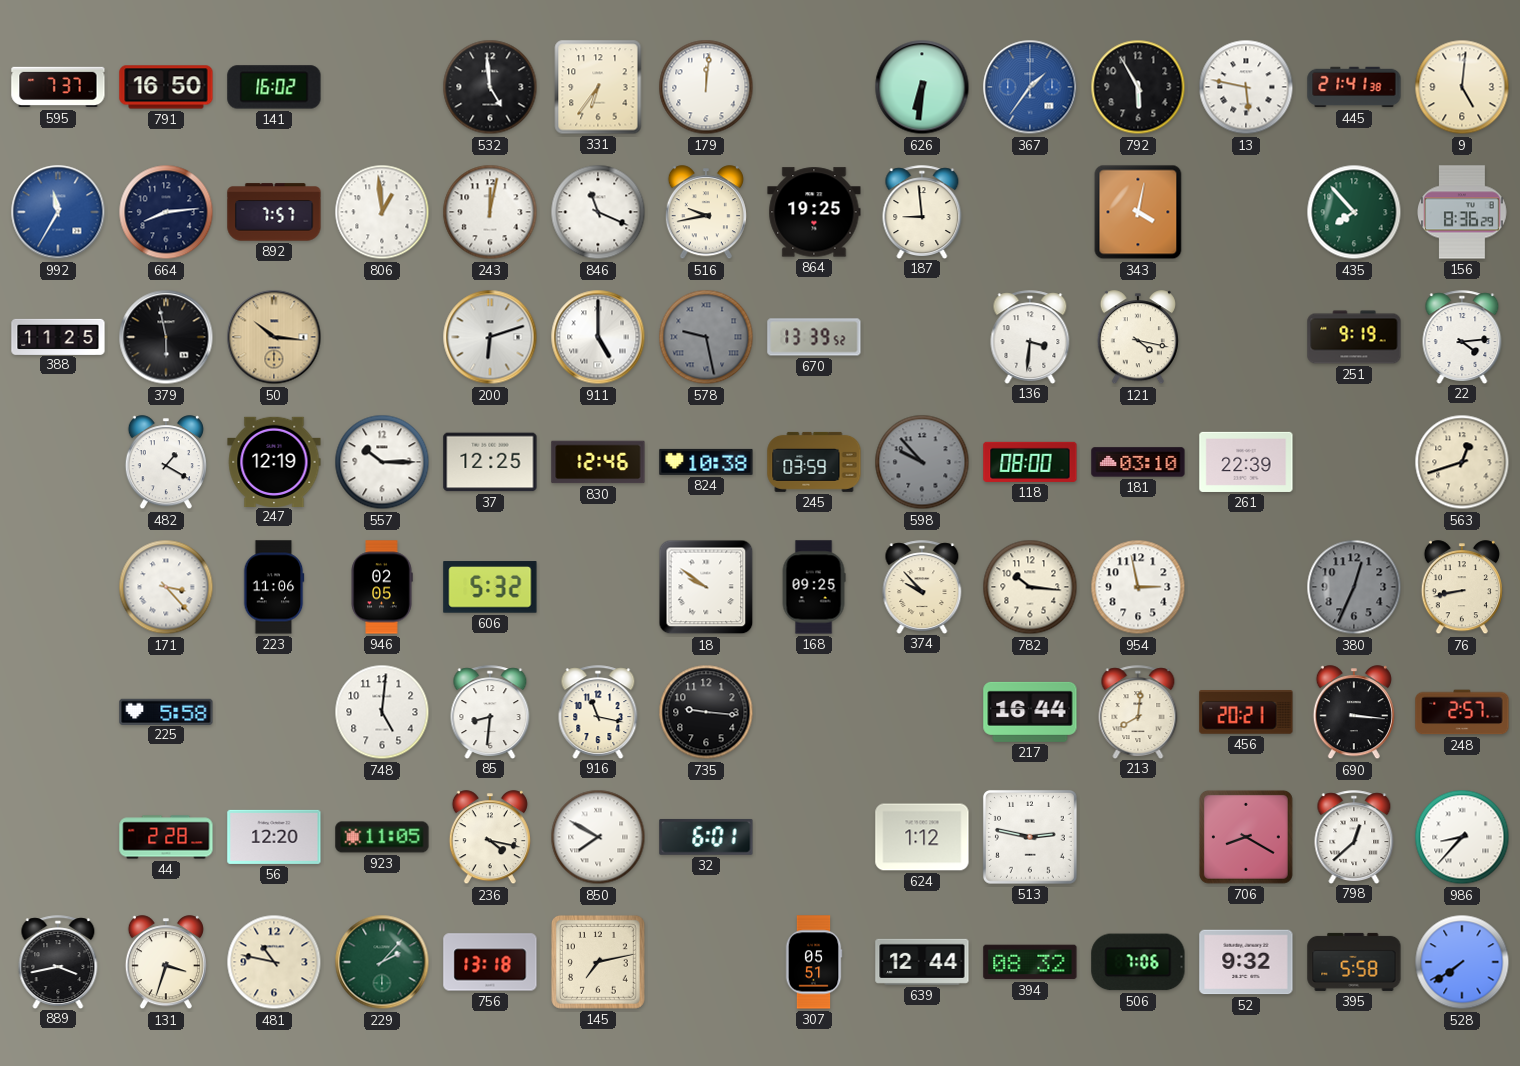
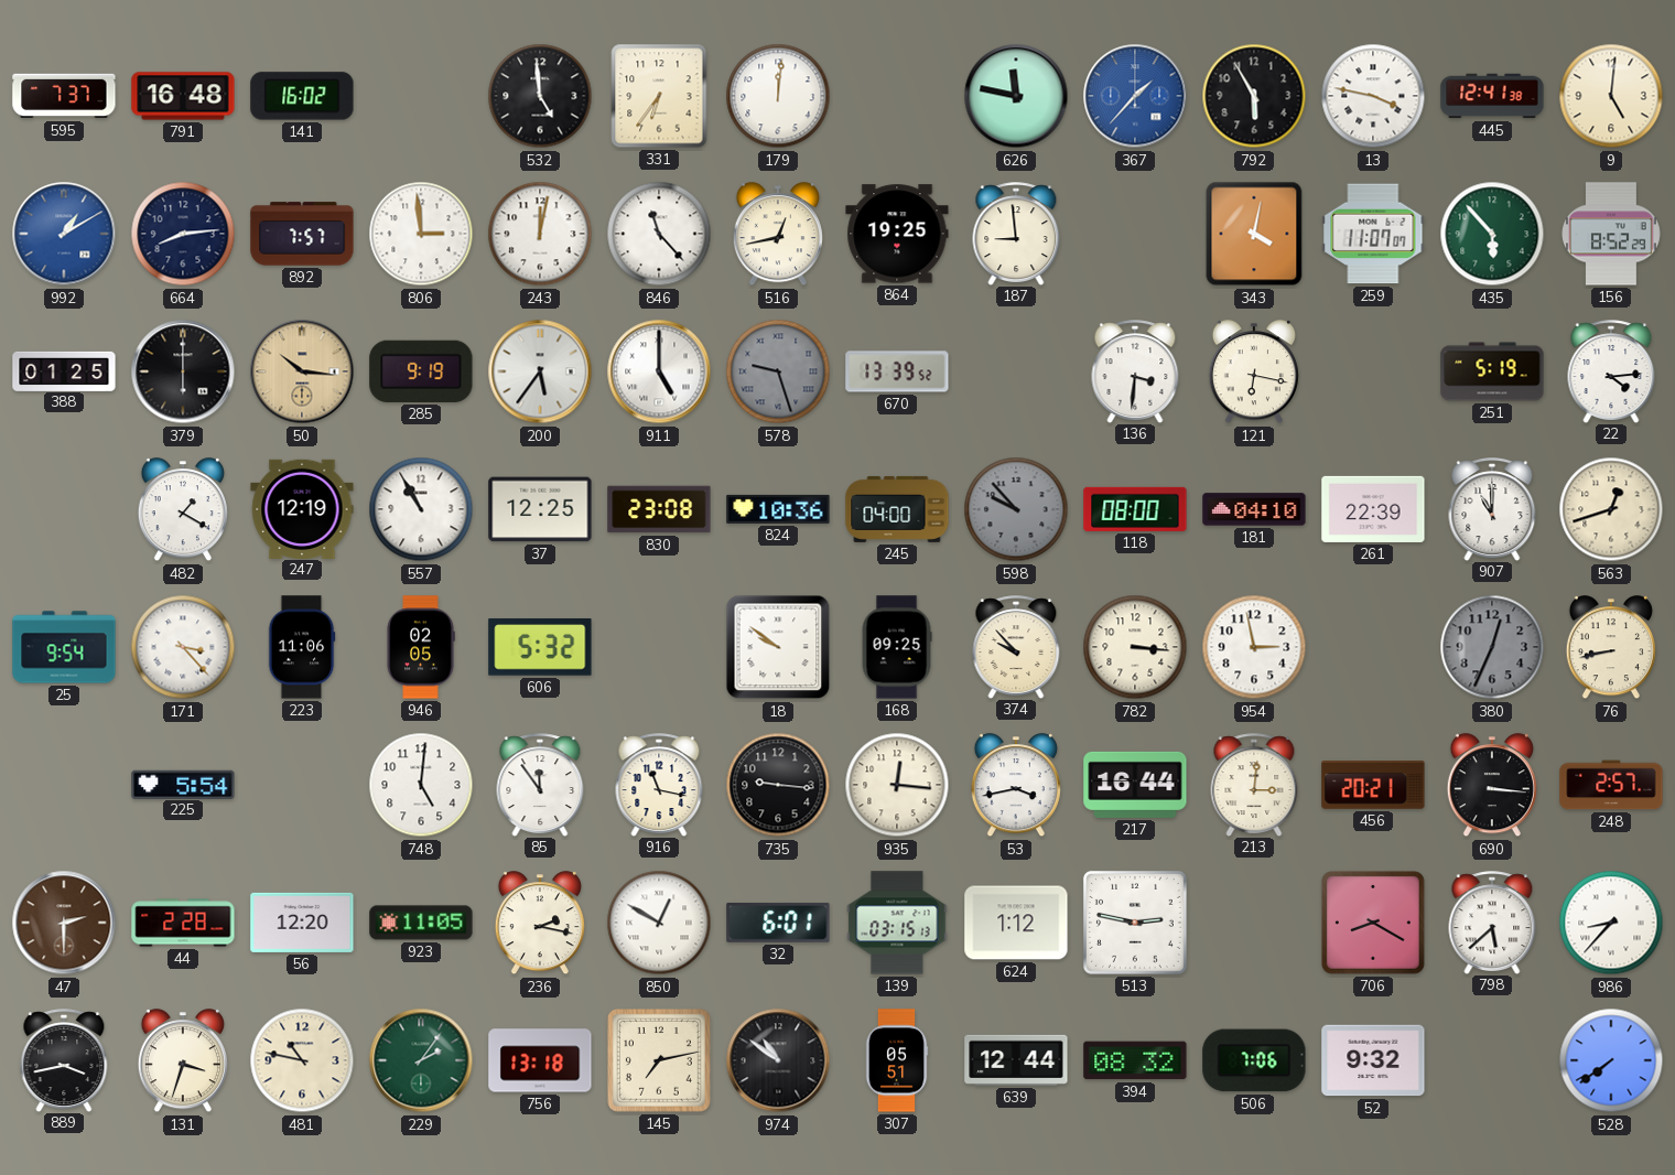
791: 16:50 -> 16:48 (183, 96)
626: 6:31 -> 11:47 (1016, 96)
367: 1:36 -> 1:37 (1135, 96)
13: 5:47 -> 3:47 (1373, 96)
445: 21:41 -> 12:41 (1492, 96)
992: 11:35 -> 1:10 (64, 234)
806: 12:59 -> 2:59 (421, 234)
846: 11:19 -> 11:23 (659, 234)
516: 9:43 -> 12:43 (778, 235)
259: none -> 11:07 (1373, 234)
435: 7:53 -> 5:53 (1492, 234)
156: 8:36 -> 8:52 (1612, 234)
388: 11:25 -> 01:25 (64, 370)
379: 5:58 -> 6:00 (183, 371)
285: none -> 9:19 (421, 371)
200: 6:12 -> 5:36 (540, 371)
578: 9:28 -> 9:27 (778, 371)
121: 4:17 -> 6:17 (1254, 373)
251: 9:19 -> 5:19 (1492, 371)
557: 10:15 -> 10:55 (421, 509)
830: 12:46 -> 23:08 (659, 509)
824: 10:38 -> 10:36 (778, 509)
245: 03:59 -> 04:00 (897, 509)
181: 03:10 -> 04:10 (1254, 509)
907: none -> 11:00 (1492, 509)
25: none -> 9:54 (64, 647)
782: 10:16 -> 3:16 (1135, 647)
225: 5:58 -> 5:54 (183, 784)
85: 8:31 -> 11:54 (540, 785)
935: none -> 12:16 (897, 785)
53: none -> 3:43 (1016, 786)
213: 8:01 -> 3:01 (1254, 785)
47: none -> 2:30 (64, 923)
236: 4:17 -> 2:17 (540, 924)
850: 7:50 -> 12:50 (659, 923)
139: none -> 03:15 (897, 923)
798: 12:38 -> 5:38 (1492, 923)
229: 2:07 -> 2:06 (421, 1060)
974: none -> 10:51 (778, 1060)
395: 5:58 -> none (1354, 962)
